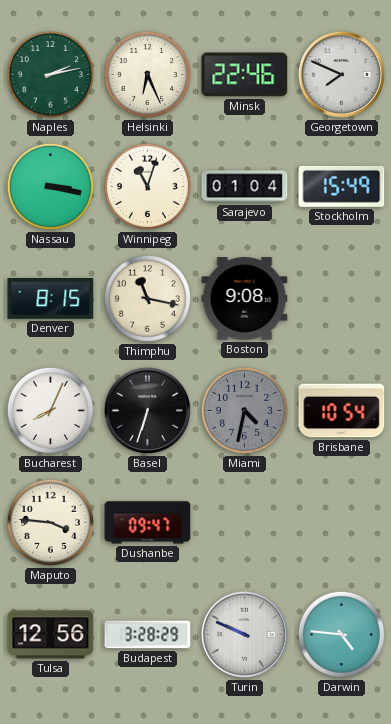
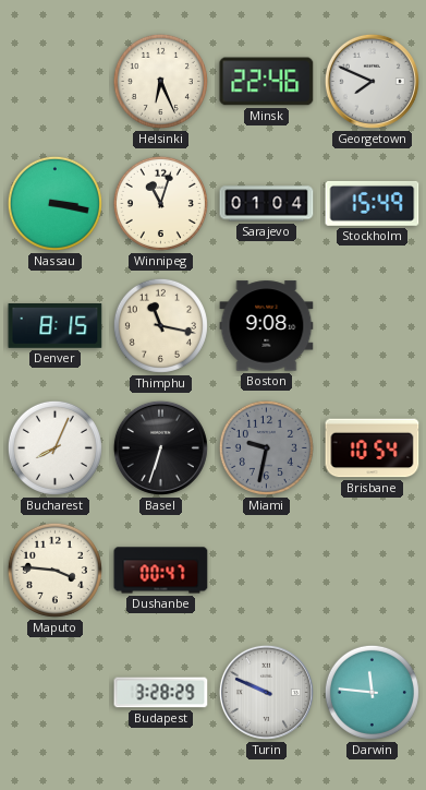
Naples: 2:13 -> none (50, 74)
Miami: 4:32 -> 9:32 (266, 447)
Dushanbe: 09:47 -> 00:47 (161, 571)
Tulsa: 12:56 -> none (51, 635)
Darwin: 4:46 -> 11:46 (372, 692)
